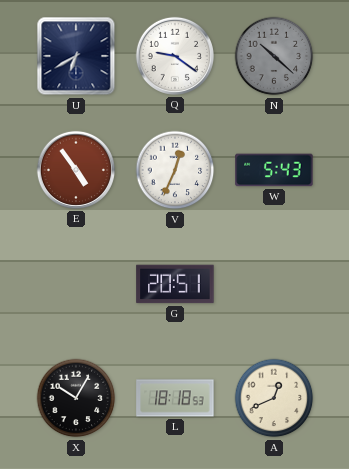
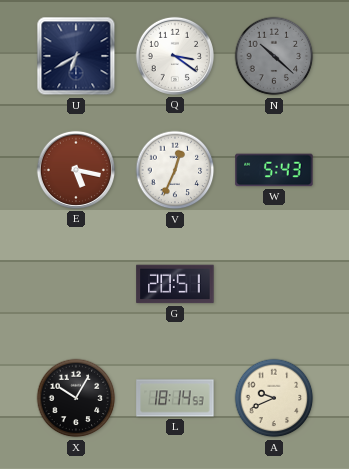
Q: 9:21 -> 3:21 (175, 56)
E: 4:54 -> 5:17 (76, 170)
L: 18:18 -> 18:14 (175, 398)
A: 12:41 -> 9:41 (274, 398)
